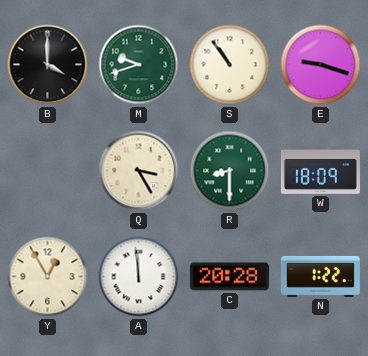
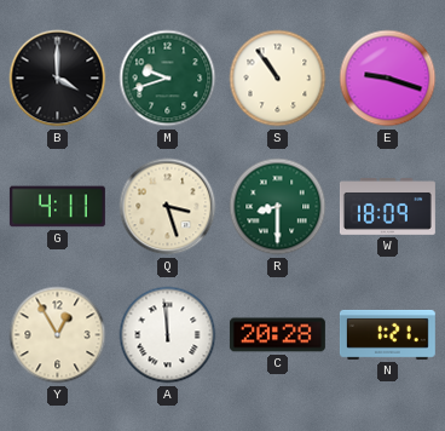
G: none -> 4:11 (57, 207)
Q: 3:25 -> 3:27 (168, 207)
N: 1:22 -> 1:21 (387, 334)
